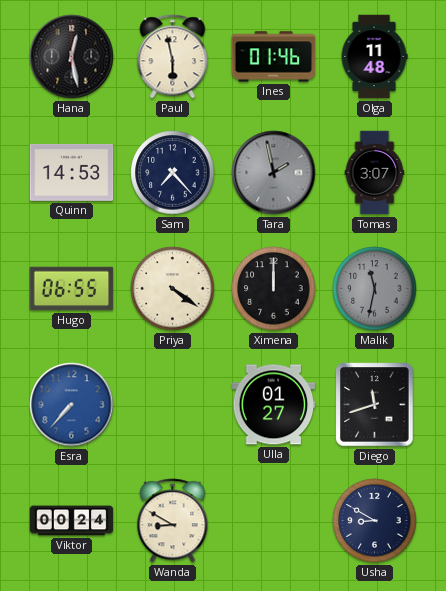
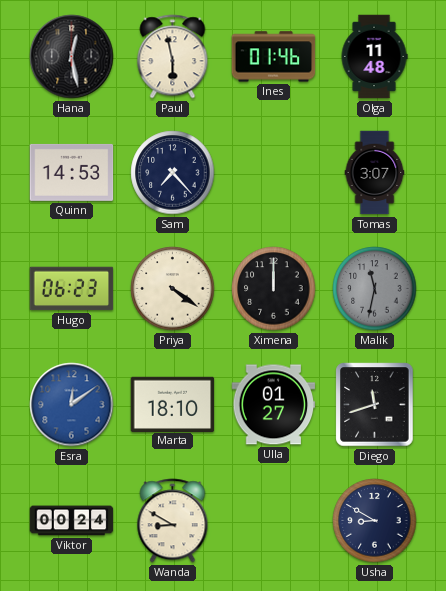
Tara: 1:58 -> none (274, 173)
Hugo: 06:55 -> 06:23 (72, 289)
Esra: 7:37 -> 12:09 (72, 405)
Marta: none -> 18:10 (173, 404)
